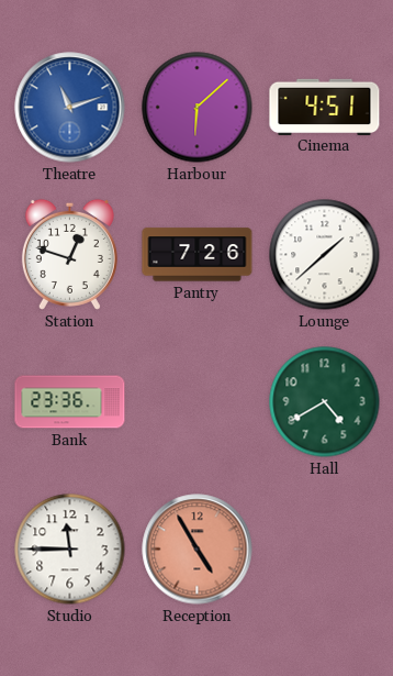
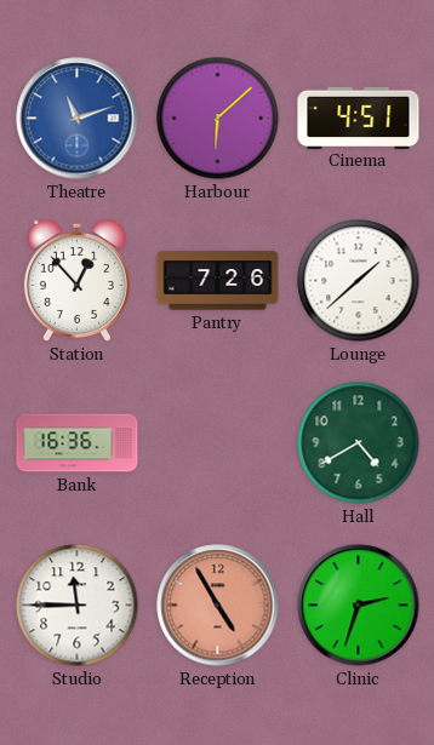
Station: 12:48 -> 12:53 (76, 280)
Bank: 23:36 -> 16:36 (78, 443)
Clinic: none -> 2:33 (359, 606)
